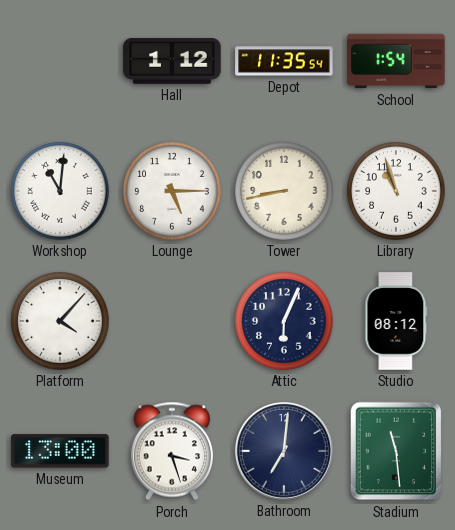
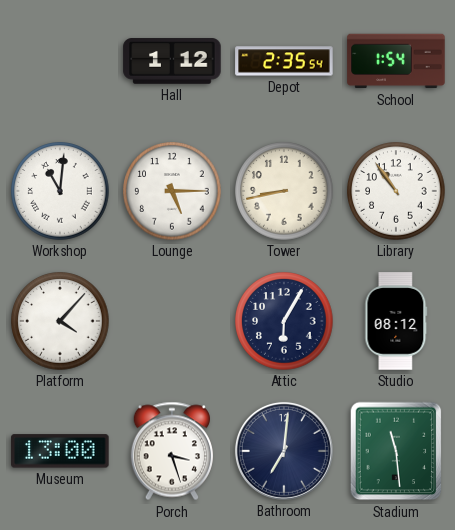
Depot: 11:35 -> 2:35 (284, 61)
Library: 10:57 -> 10:54 (396, 191)
Attic: 6:04 -> 6:05 (284, 321)
